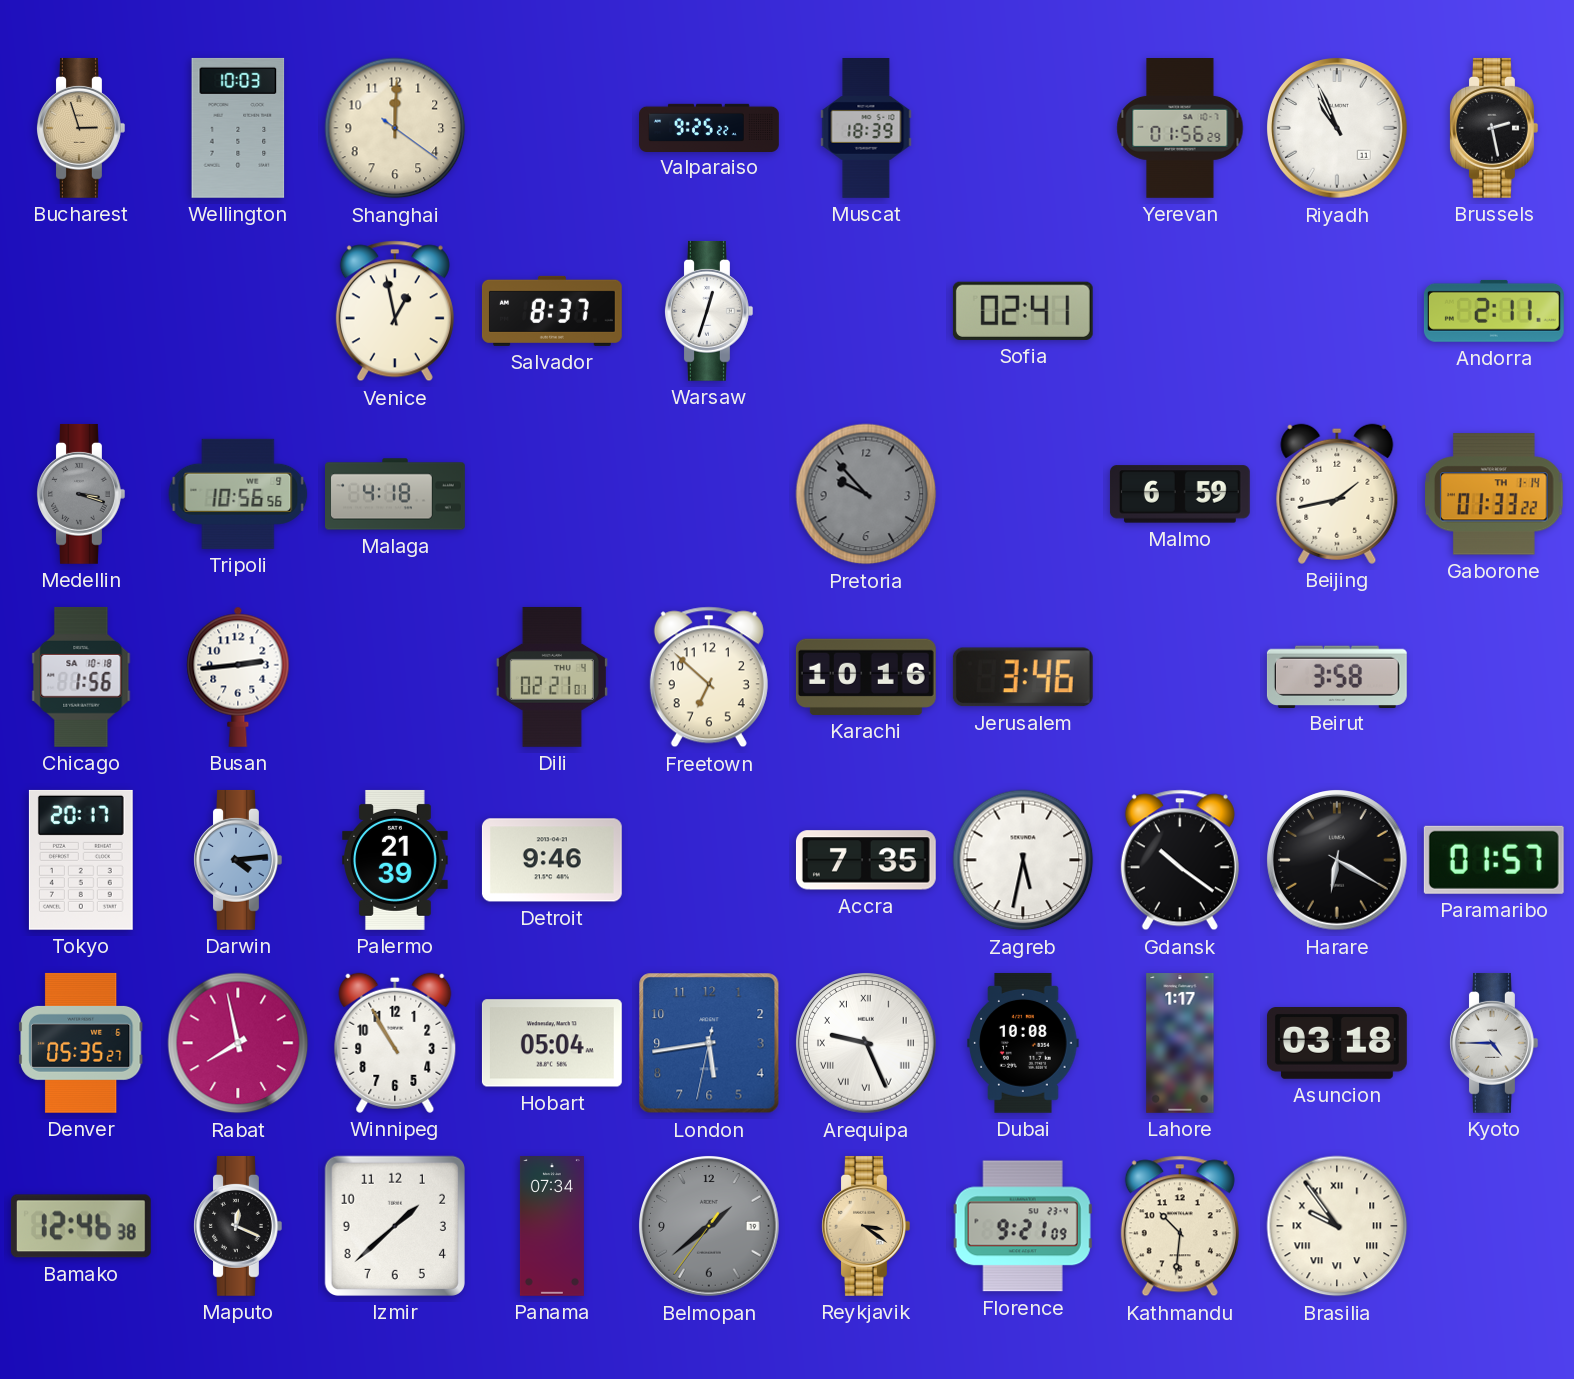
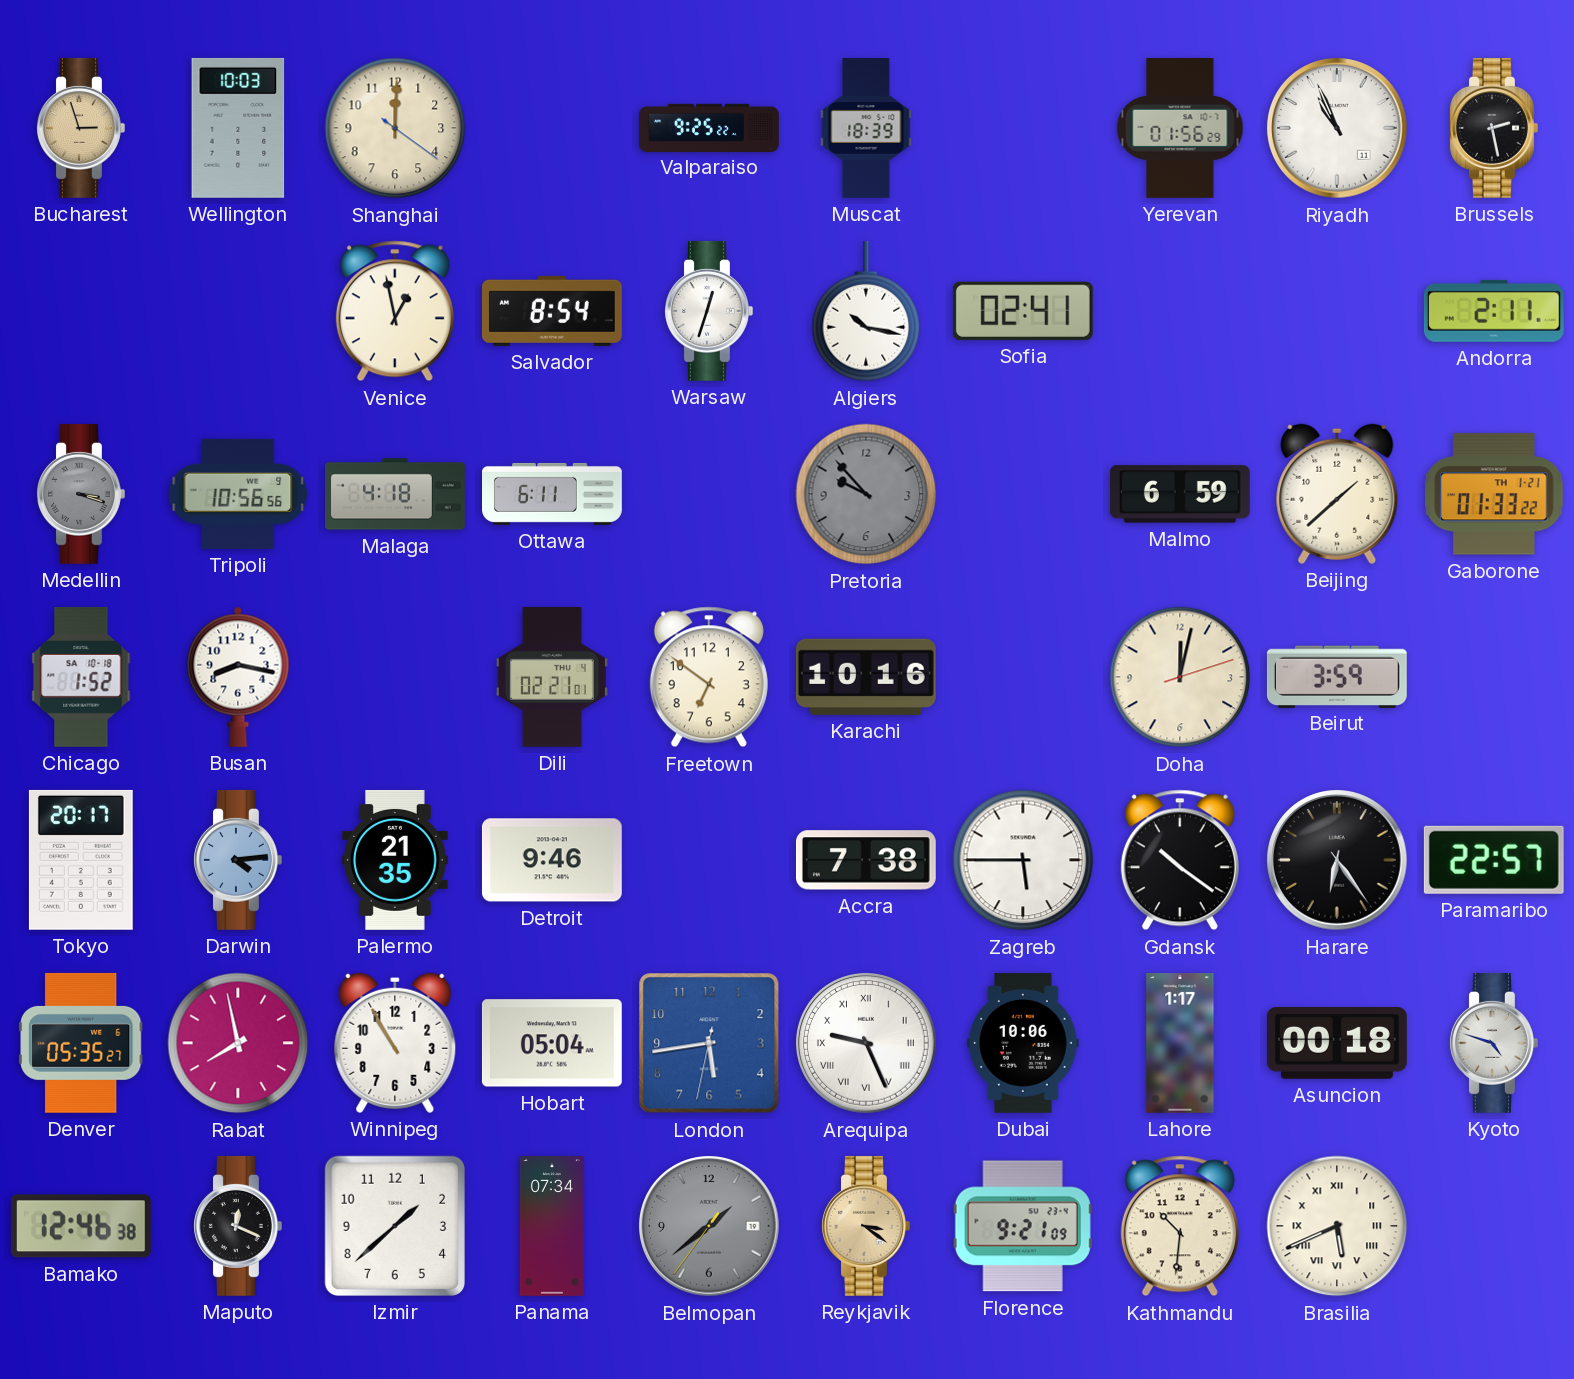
Salvador: 8:37 -> 8:54 (552, 311)
Algiers: none -> 10:17 (866, 311)
Ottawa: none -> 6:11 (553, 494)
Beijing: 1:43 -> 1:38 (1337, 494)
Gaborone date: TH 1-14 -> TH 1-21 (1494, 494)
Chicago: 1:56 -> 1:52 (81, 677)
Busan: 2:44 -> 8:17 (238, 677)
Freetown: 6:52 -> 6:51 (709, 677)
Jerusalem: 3:46 -> none (1023, 677)
Doha: none -> 12:02 (1180, 677)
Beirut: 3:58 -> 3:59 (1337, 676)
Palermo: 21:39 -> 21:35 (395, 860)
Accra: 7:35 -> 7:38 (866, 860)
Zagreb: 5:32 -> 5:45 (1023, 860)
Harare: 6:20 -> 6:24 (1338, 860)
Paramaribo: 01:57 -> 22:57 (1494, 860)
Dubai: 10:08 -> 10:06 (1023, 1043)
Asuncion: 03:18 -> 00:18 (1337, 1044)
Kyoto: 4:45 -> 4:48 (1494, 1043)
Brasilia: 9:54 -> 5:41 (1337, 1226)
